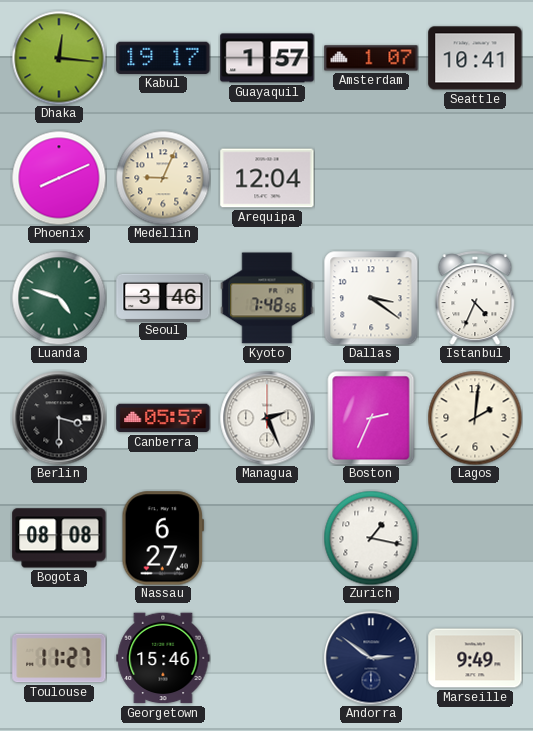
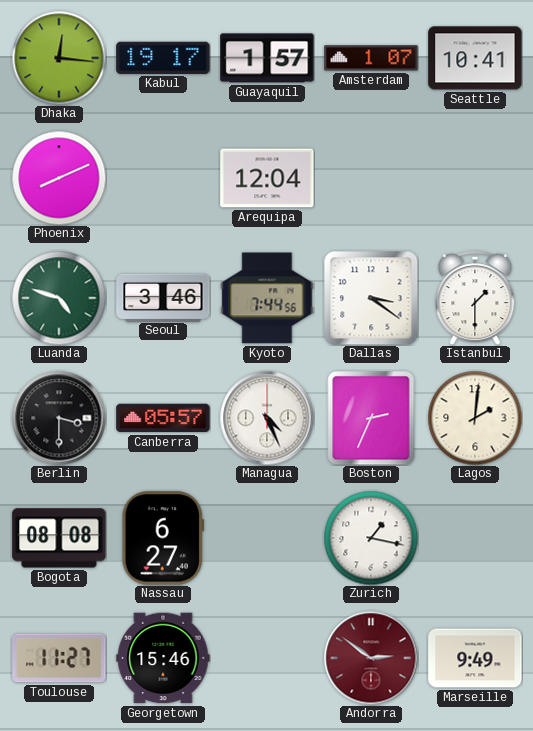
Medellin: 9:04 -> none (163, 178)
Kyoto: 7:48 -> 7:44 (267, 298)
Istanbul: 4:34 -> 1:30 (475, 298)
Managua: 2:26 -> 4:26 (267, 418)
Andorra dial: navy -> burgundy (371, 658)
